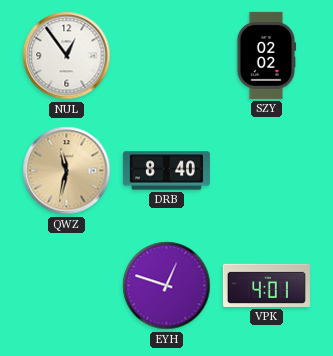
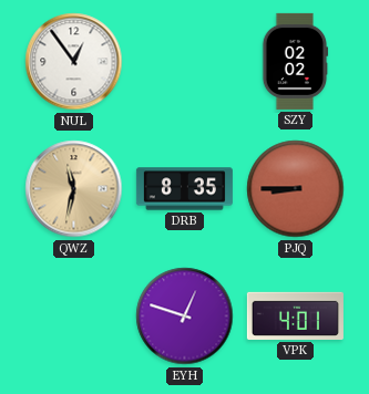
DRB: 8:40 -> 8:35 (184, 189)
PJQ: none -> 8:45 (296, 189)
